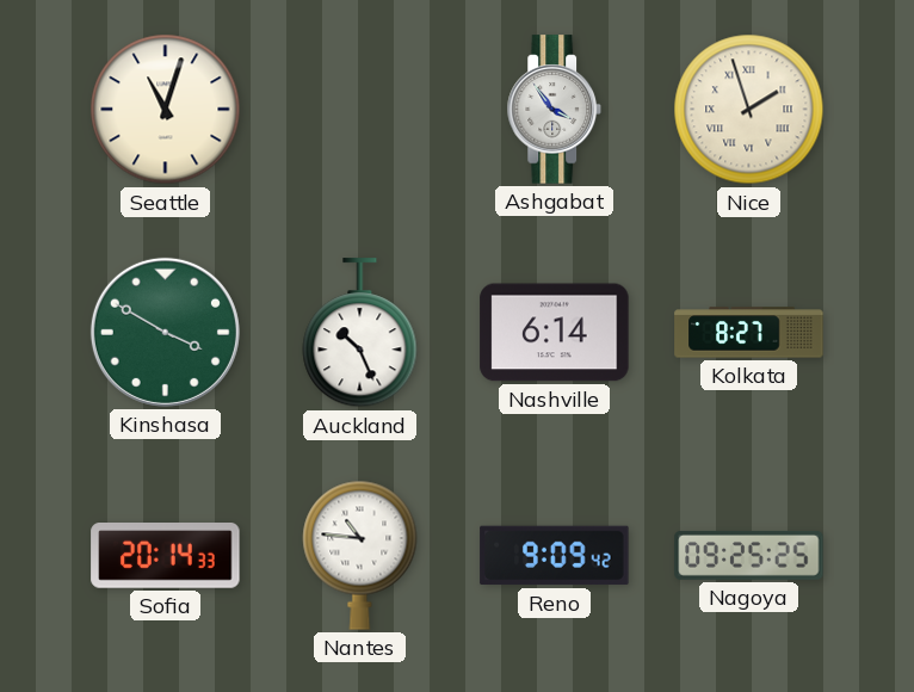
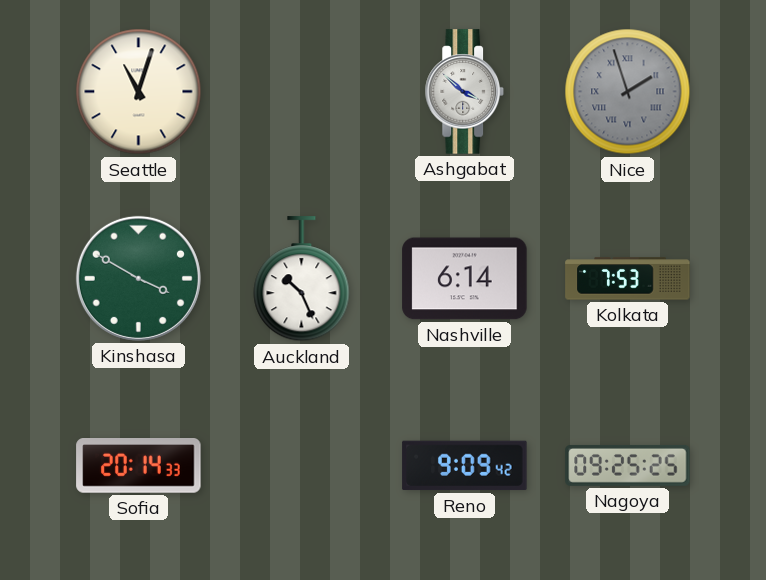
Ashgabat: 3:54 -> 3:52 (464, 92)
Nice dial: cream -> grey (628, 92)
Kolkata: 8:27 -> 7:53 (628, 279)
Nantes: 10:46 -> none (360, 555)
